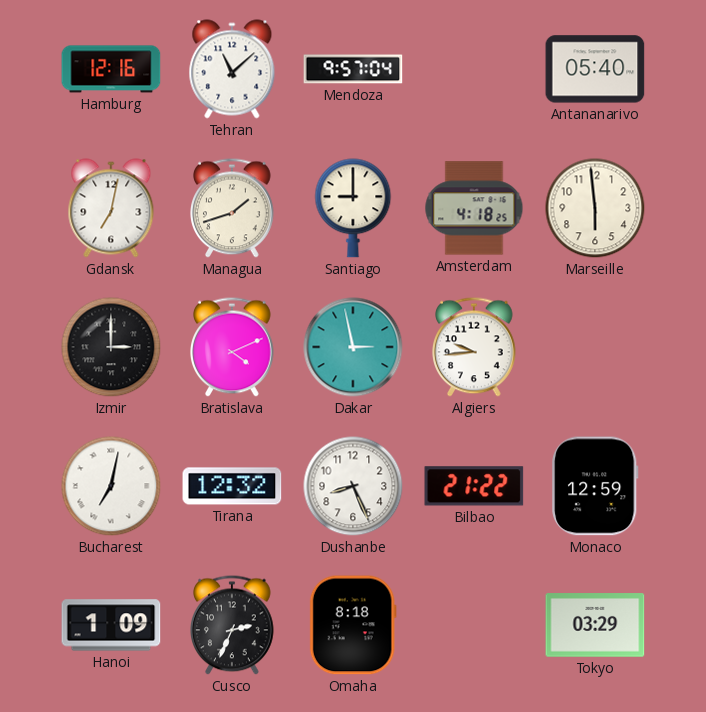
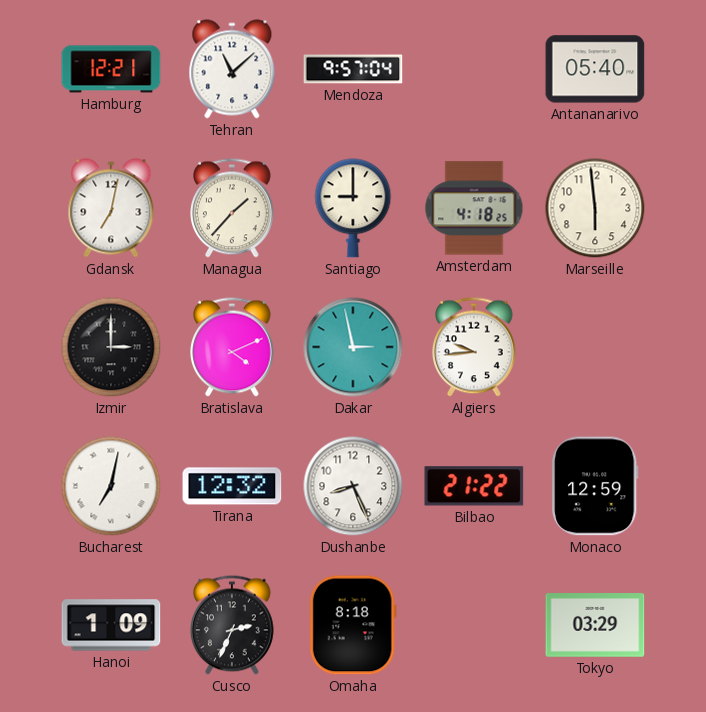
Hamburg: 12:16 -> 12:21 (111, 69)
Managua: 1:42 -> 1:37 (233, 208)
